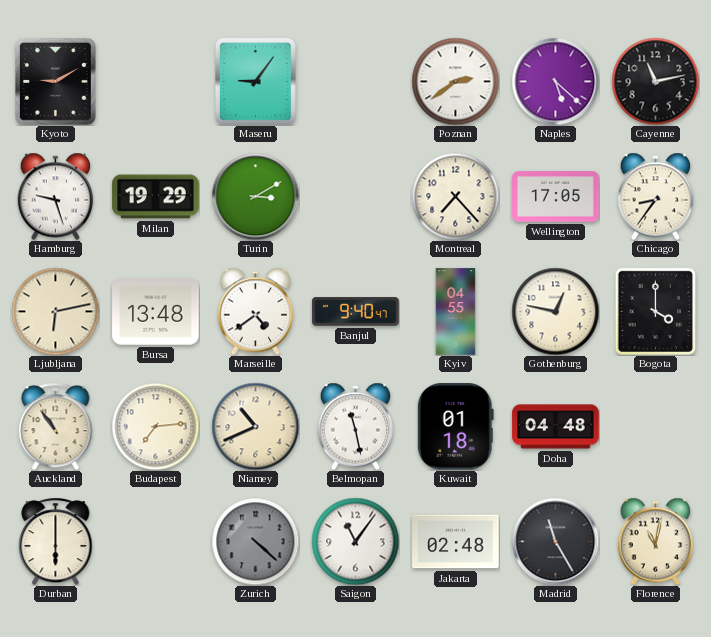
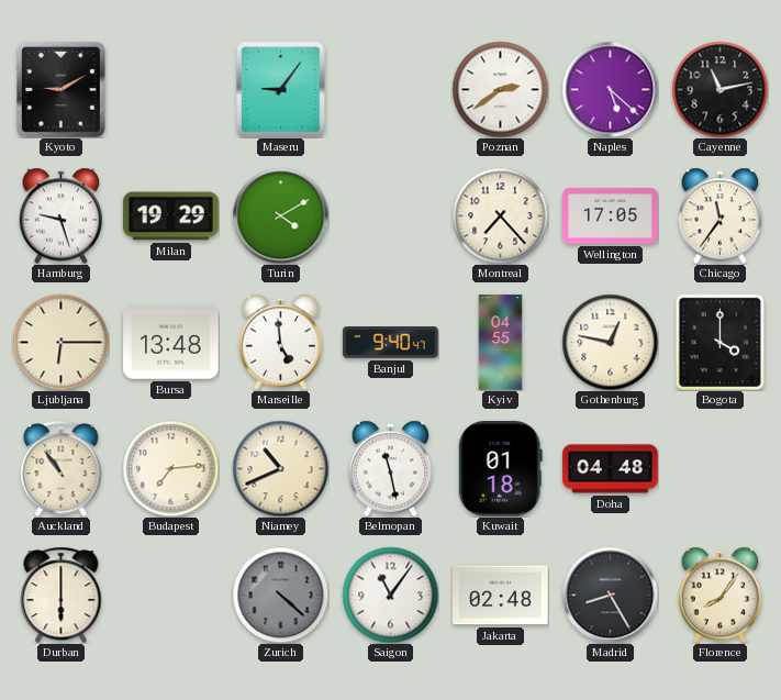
Turin: 3:10 -> 4:10 (280, 215)
Chicago: 8:36 -> 11:36 (721, 215)
Ljubljana: 6:13 -> 6:15 (60, 342)
Marseille: 4:39 -> 4:59 (281, 342)
Madrid: 11:25 -> 8:25 (610, 595)
Florence: 11:02 -> 8:06 (721, 595)
